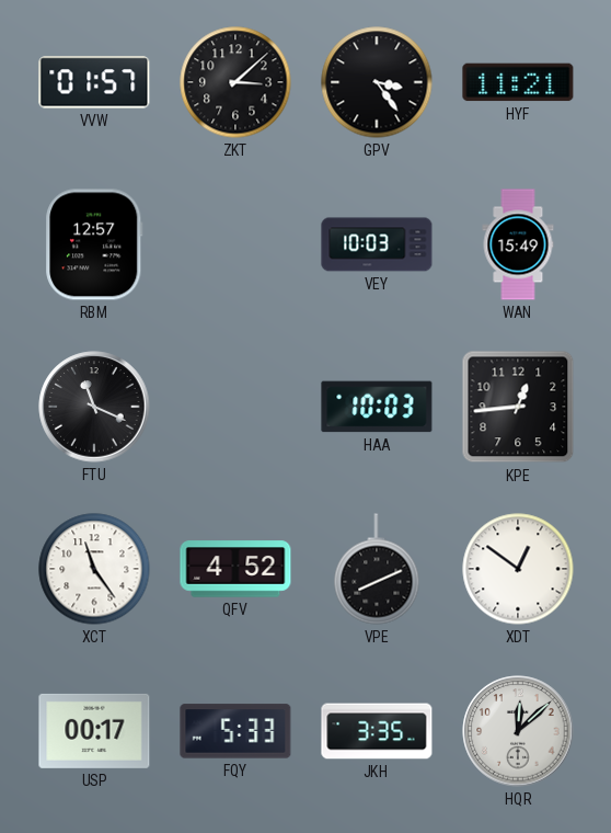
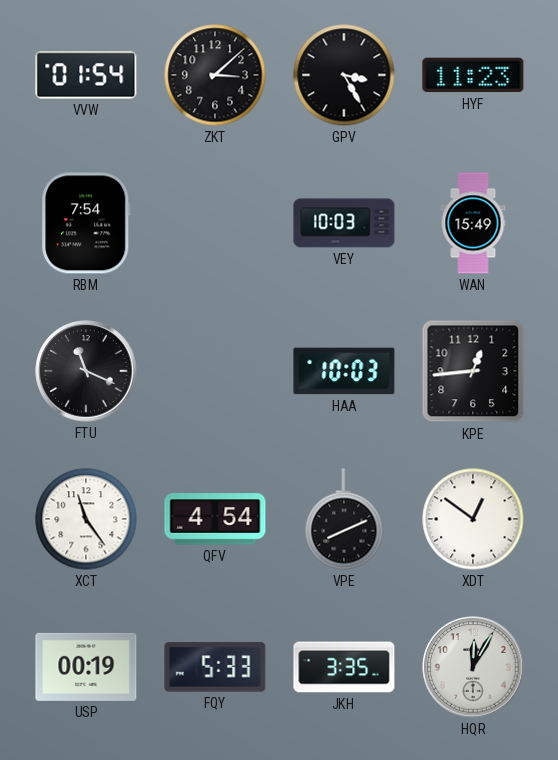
VVW: 01:57 -> 01:54 (86, 75)
GPV: 3:24 -> 3:25 (344, 75)
HYF: 11:21 -> 11:23 (473, 75)
RBM: 12:57 -> 7:54 (86, 223)
QFV: 4:52 -> 4:54 (215, 519)
USP: 00:17 -> 00:19 (86, 667)
HQR: 12:08 -> 12:05 (473, 667)
